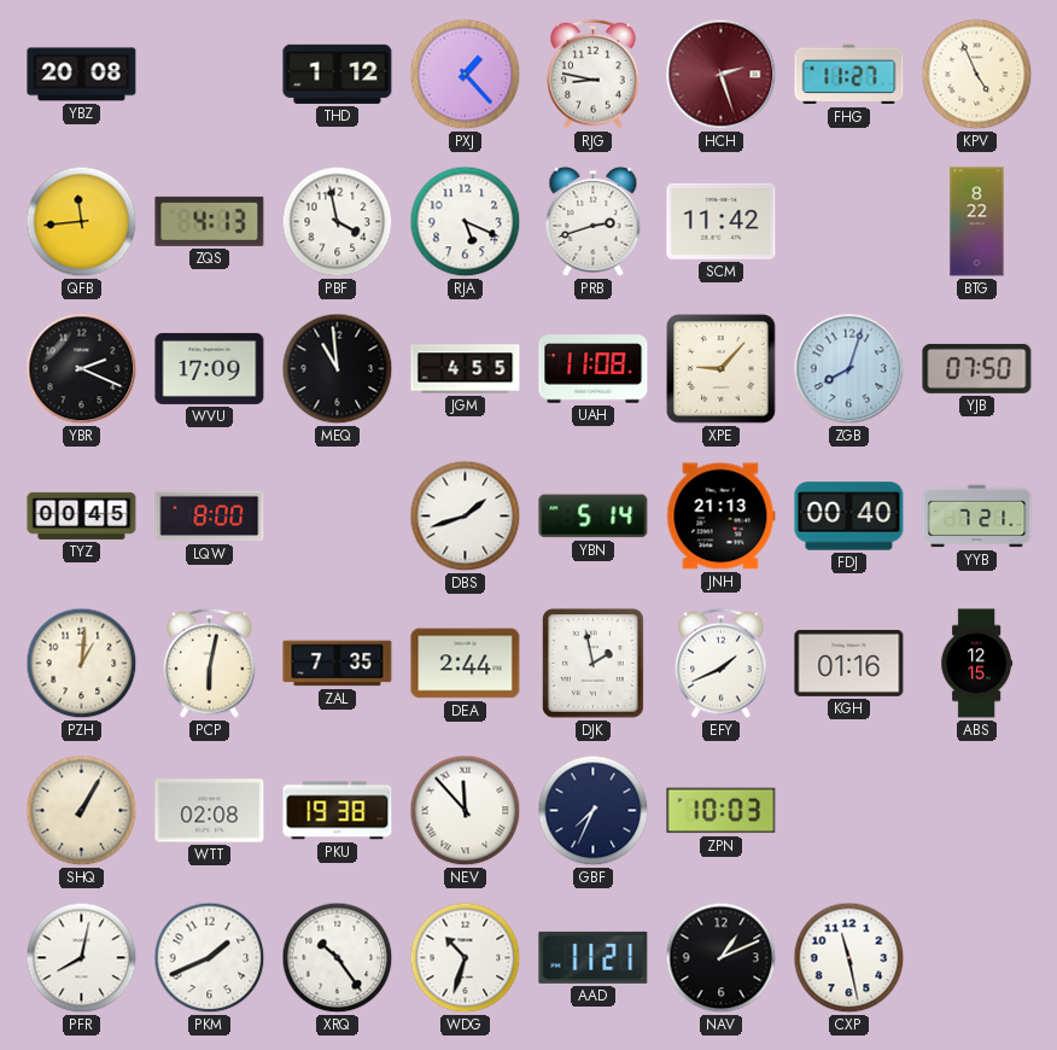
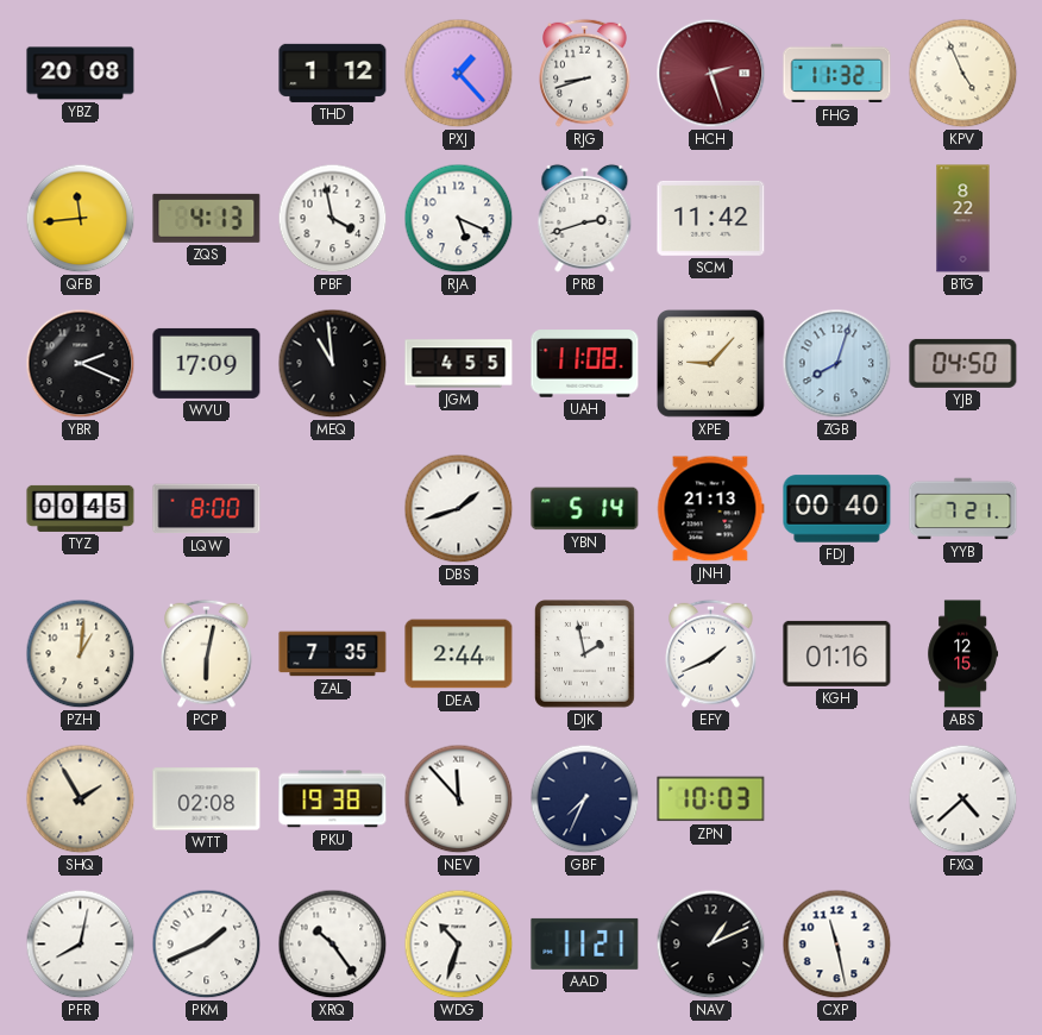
RJG: 8:47 -> 8:42 (585, 73)
FHG: 11:27 -> 11:32 (837, 74)
YJB: 07:50 -> 04:50 (963, 363)
SHQ: 1:05 -> 1:55 (81, 799)
FXQ: none -> 4:38 (963, 799)
